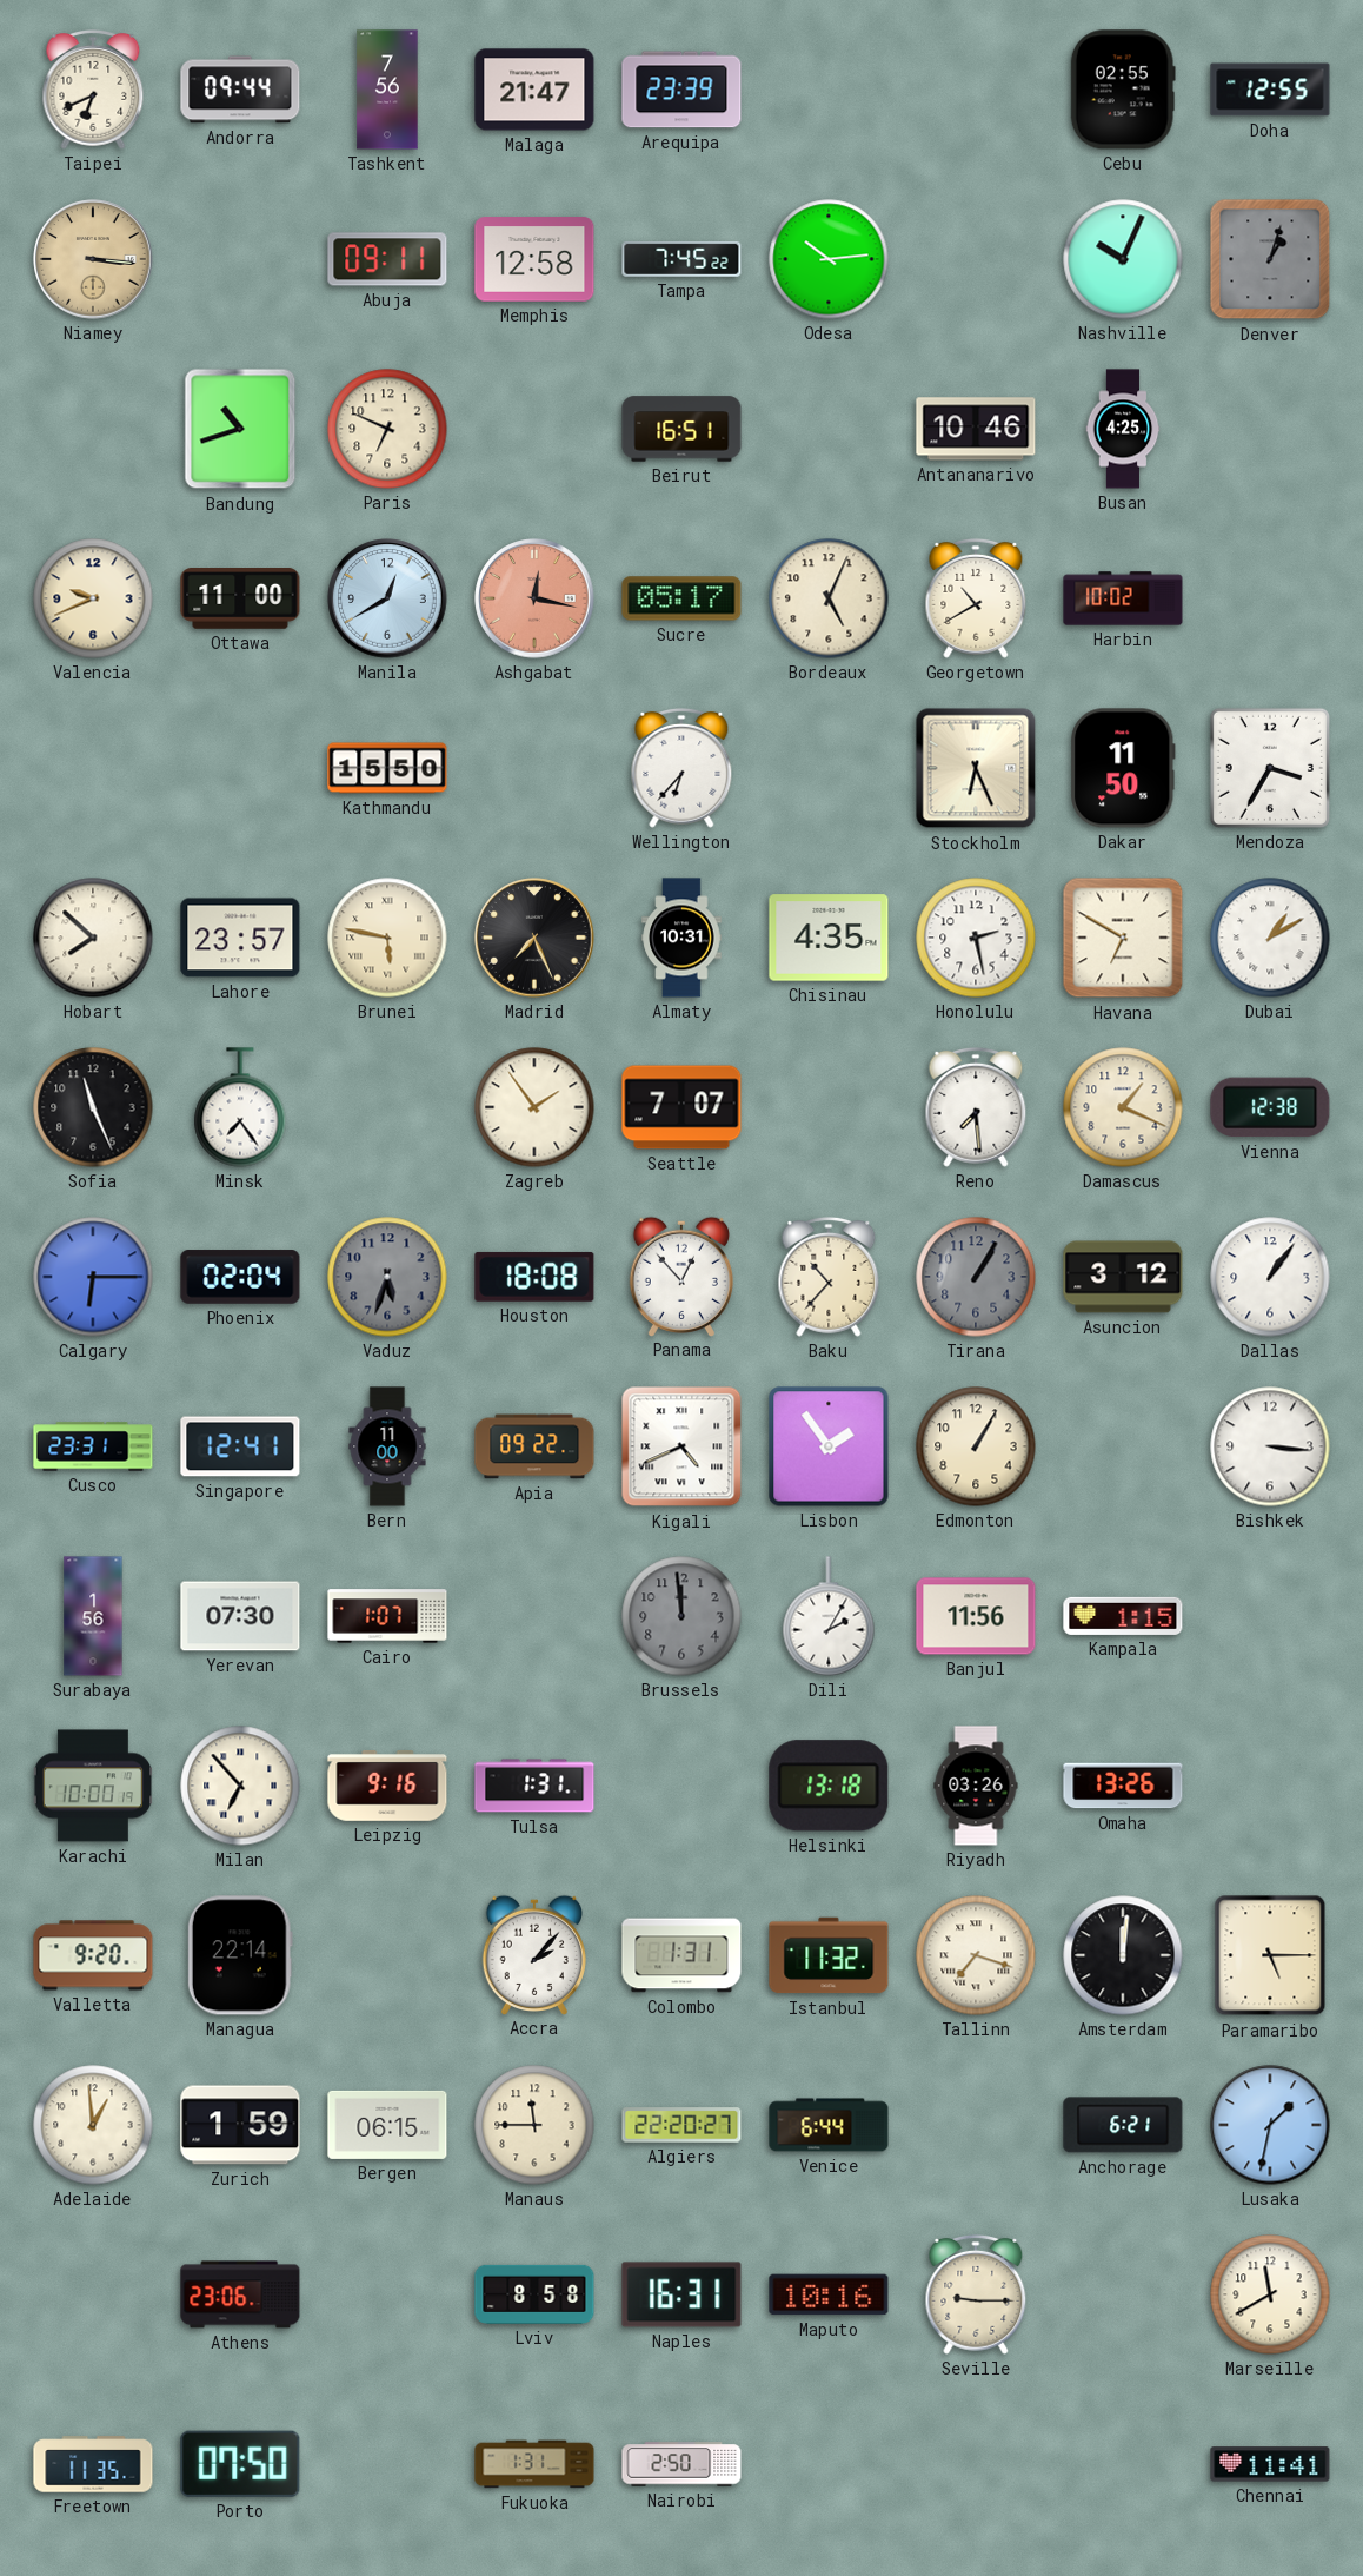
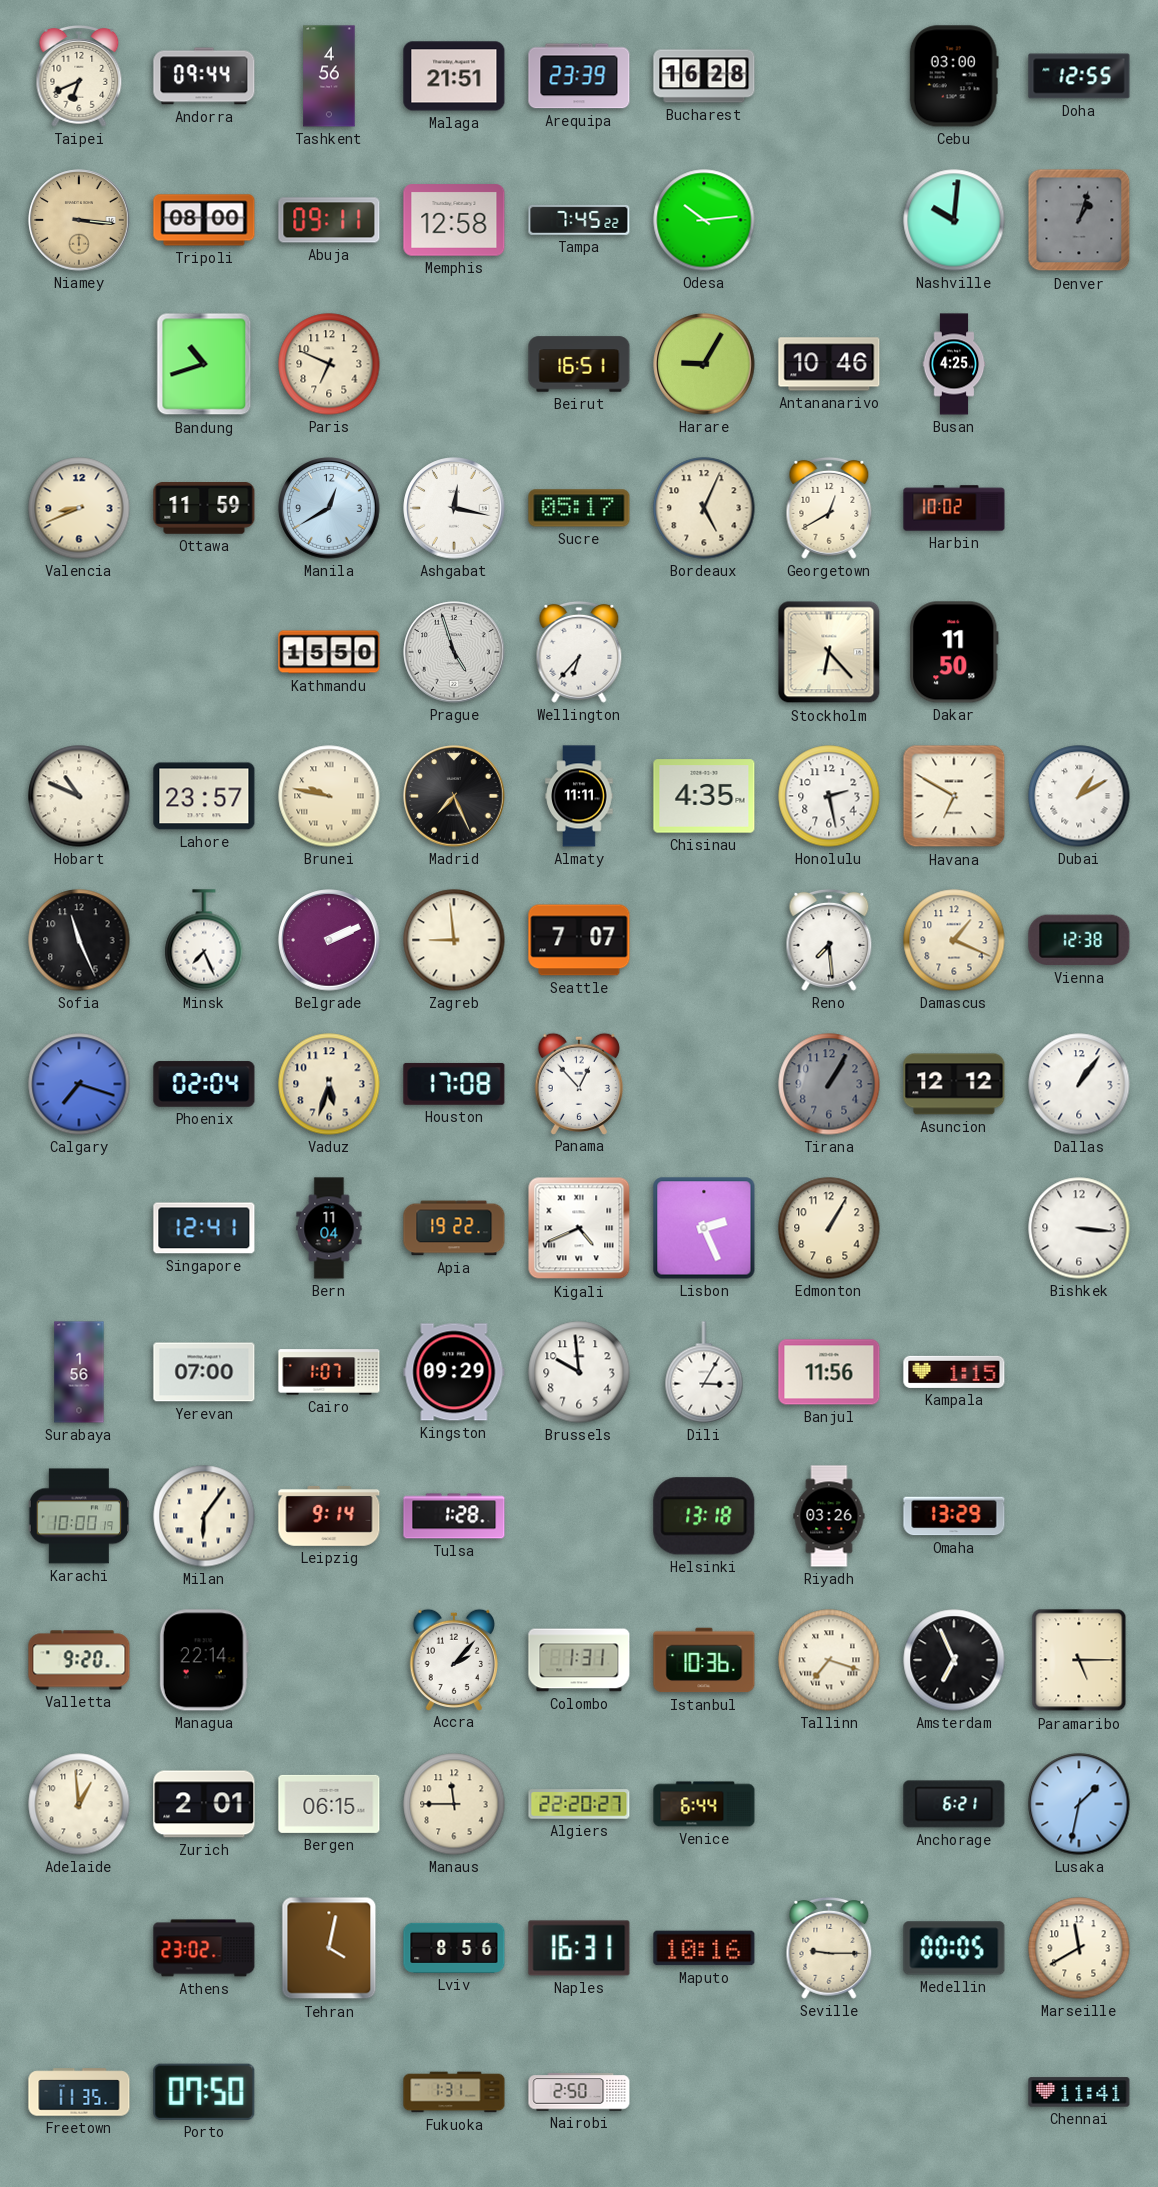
Tashkent: 7:56 -> 4:56 (329, 76)
Malaga: 21:47 -> 21:51 (454, 76)
Bucharest: none -> 16:28 (704, 76)
Cebu: 02:55 -> 03:00 (954, 76)
Tripoli: none -> 08:00 (204, 220)
Nashville: 10:04 -> 10:01 (954, 220)
Harare: none -> 9:05 (704, 364)
Valencia: 9:41 -> 8:41 (79, 508)
Ottawa: 11:00 -> 11:59 (204, 509)
Ashgabat dial: salmon -> white (454, 508)
Georgetown: 10:40 -> 12:40 (829, 508)
Prague: none -> 4:57 (454, 652)
Stockholm: 6:26 -> 6:23 (829, 652)
Mendoza: 3:35 -> none (1270, 768)
Hobart: 7:52 -> 10:49 (79, 796)
Brunei: 5:47 -> 9:47 (329, 796)
Almaty: 10:31 -> 11:11 (579, 796)
Minsk: 7:24 -> 7:26 (204, 940)
Belgrade: none -> 2:11 (329, 940)
Zagreb: 1:54 -> 8:59 (454, 940)
Calgary: 6:15 -> 7:18 (79, 1084)
Vaduz dial: grey -> cream (329, 1084)
Houston: 18:08 -> 17:08 (454, 1084)
Baku: 10:37 -> none (829, 1277)
Asuncion: 3:12 -> 12:12 (954, 1084)
Cusco: 23:31 -> none (93, 1446)
Bern: 11:00 -> 11:04 (329, 1228)
Apia: 09:22 -> 19:22 (454, 1228)
Lisbon: 1:54 -> 2:26 (704, 1228)
Yerevan: 07:30 -> 07:00 (204, 1372)
Kingston: none -> 09:29 (454, 1372)
Brussels: 11:59 -> 9:59 (579, 1372)
Brussels dial: grey -> white (579, 1372)
Dili: 2:05 -> 3:05 (704, 1372)
Milan: 6:53 -> 6:06 (204, 1516)
Leipzig: 9:16 -> 9:14 (329, 1516)
Tulsa: 1:31 -> 1:28 (454, 1516)
Omaha: 13:26 -> 13:29 (954, 1516)
Istanbul: 11:32 -> 10:36 (704, 1660)
Amsterdam: 12:01 -> 6:56 (954, 1660)
Zurich: 1:59 -> 2:01 (204, 1804)
Athens: 23:06 -> 23:02 (204, 1948)
Tehran: none -> 4:02 (329, 1948)
Lviv: 8:58 -> 8:56 (454, 1948)
Medellin: none -> 00:05 (954, 1948)
